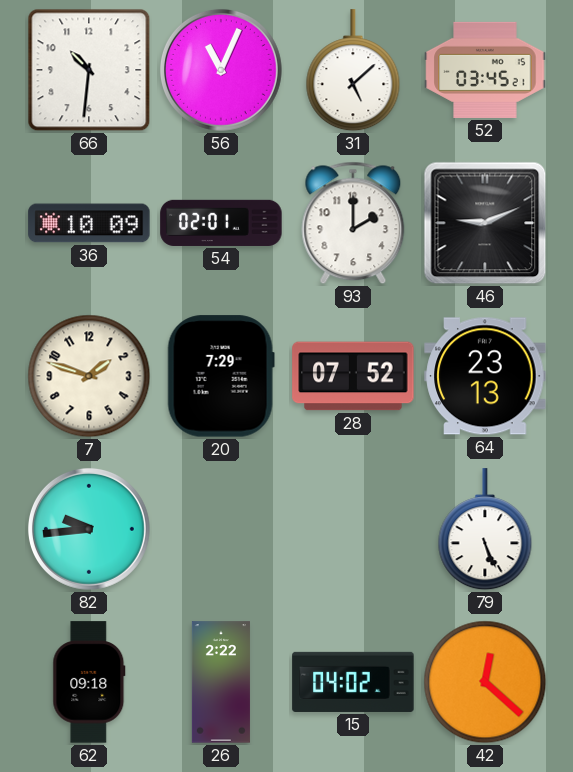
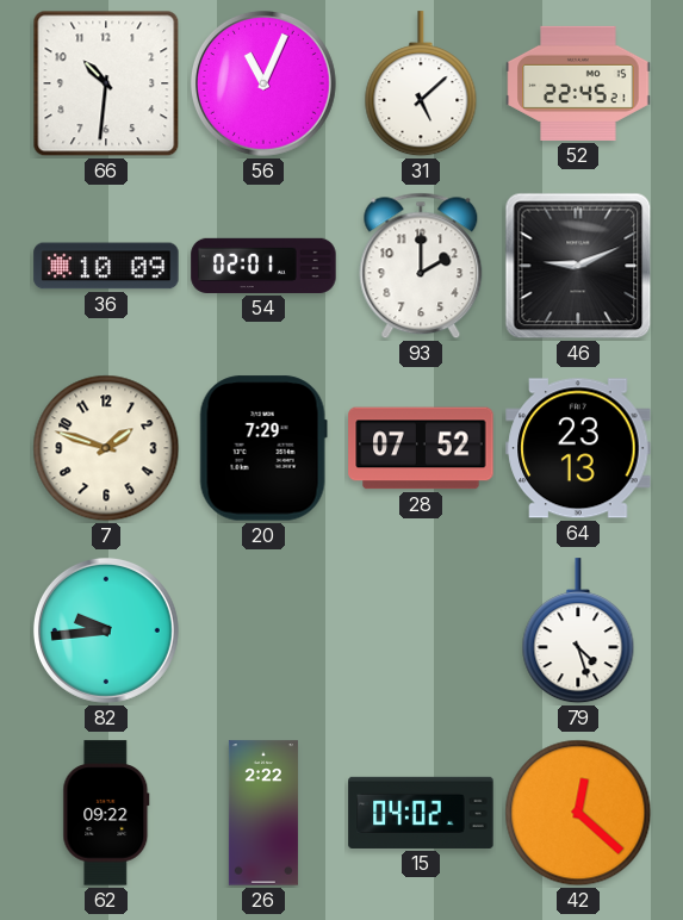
52: 03:45 -> 22:45 (578, 83)
79: 5:26 -> 4:27 (578, 632)
62: 09:18 -> 09:22 (106, 813)
